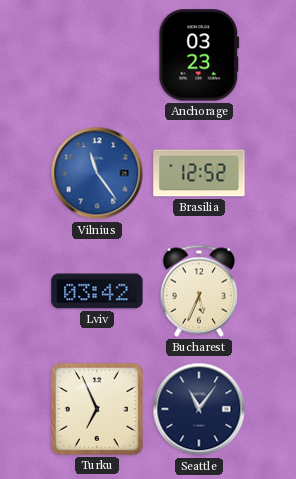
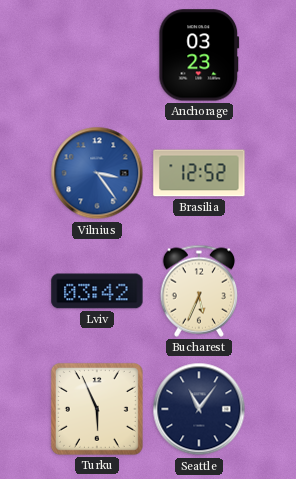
Vilnius: 11:24 -> 3:24 (97, 173)
Turku: 6:56 -> 5:56 (97, 409)
